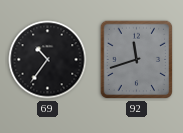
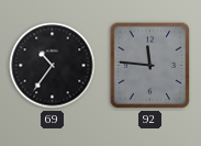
92: 11:42 -> 11:46 (150, 66)
